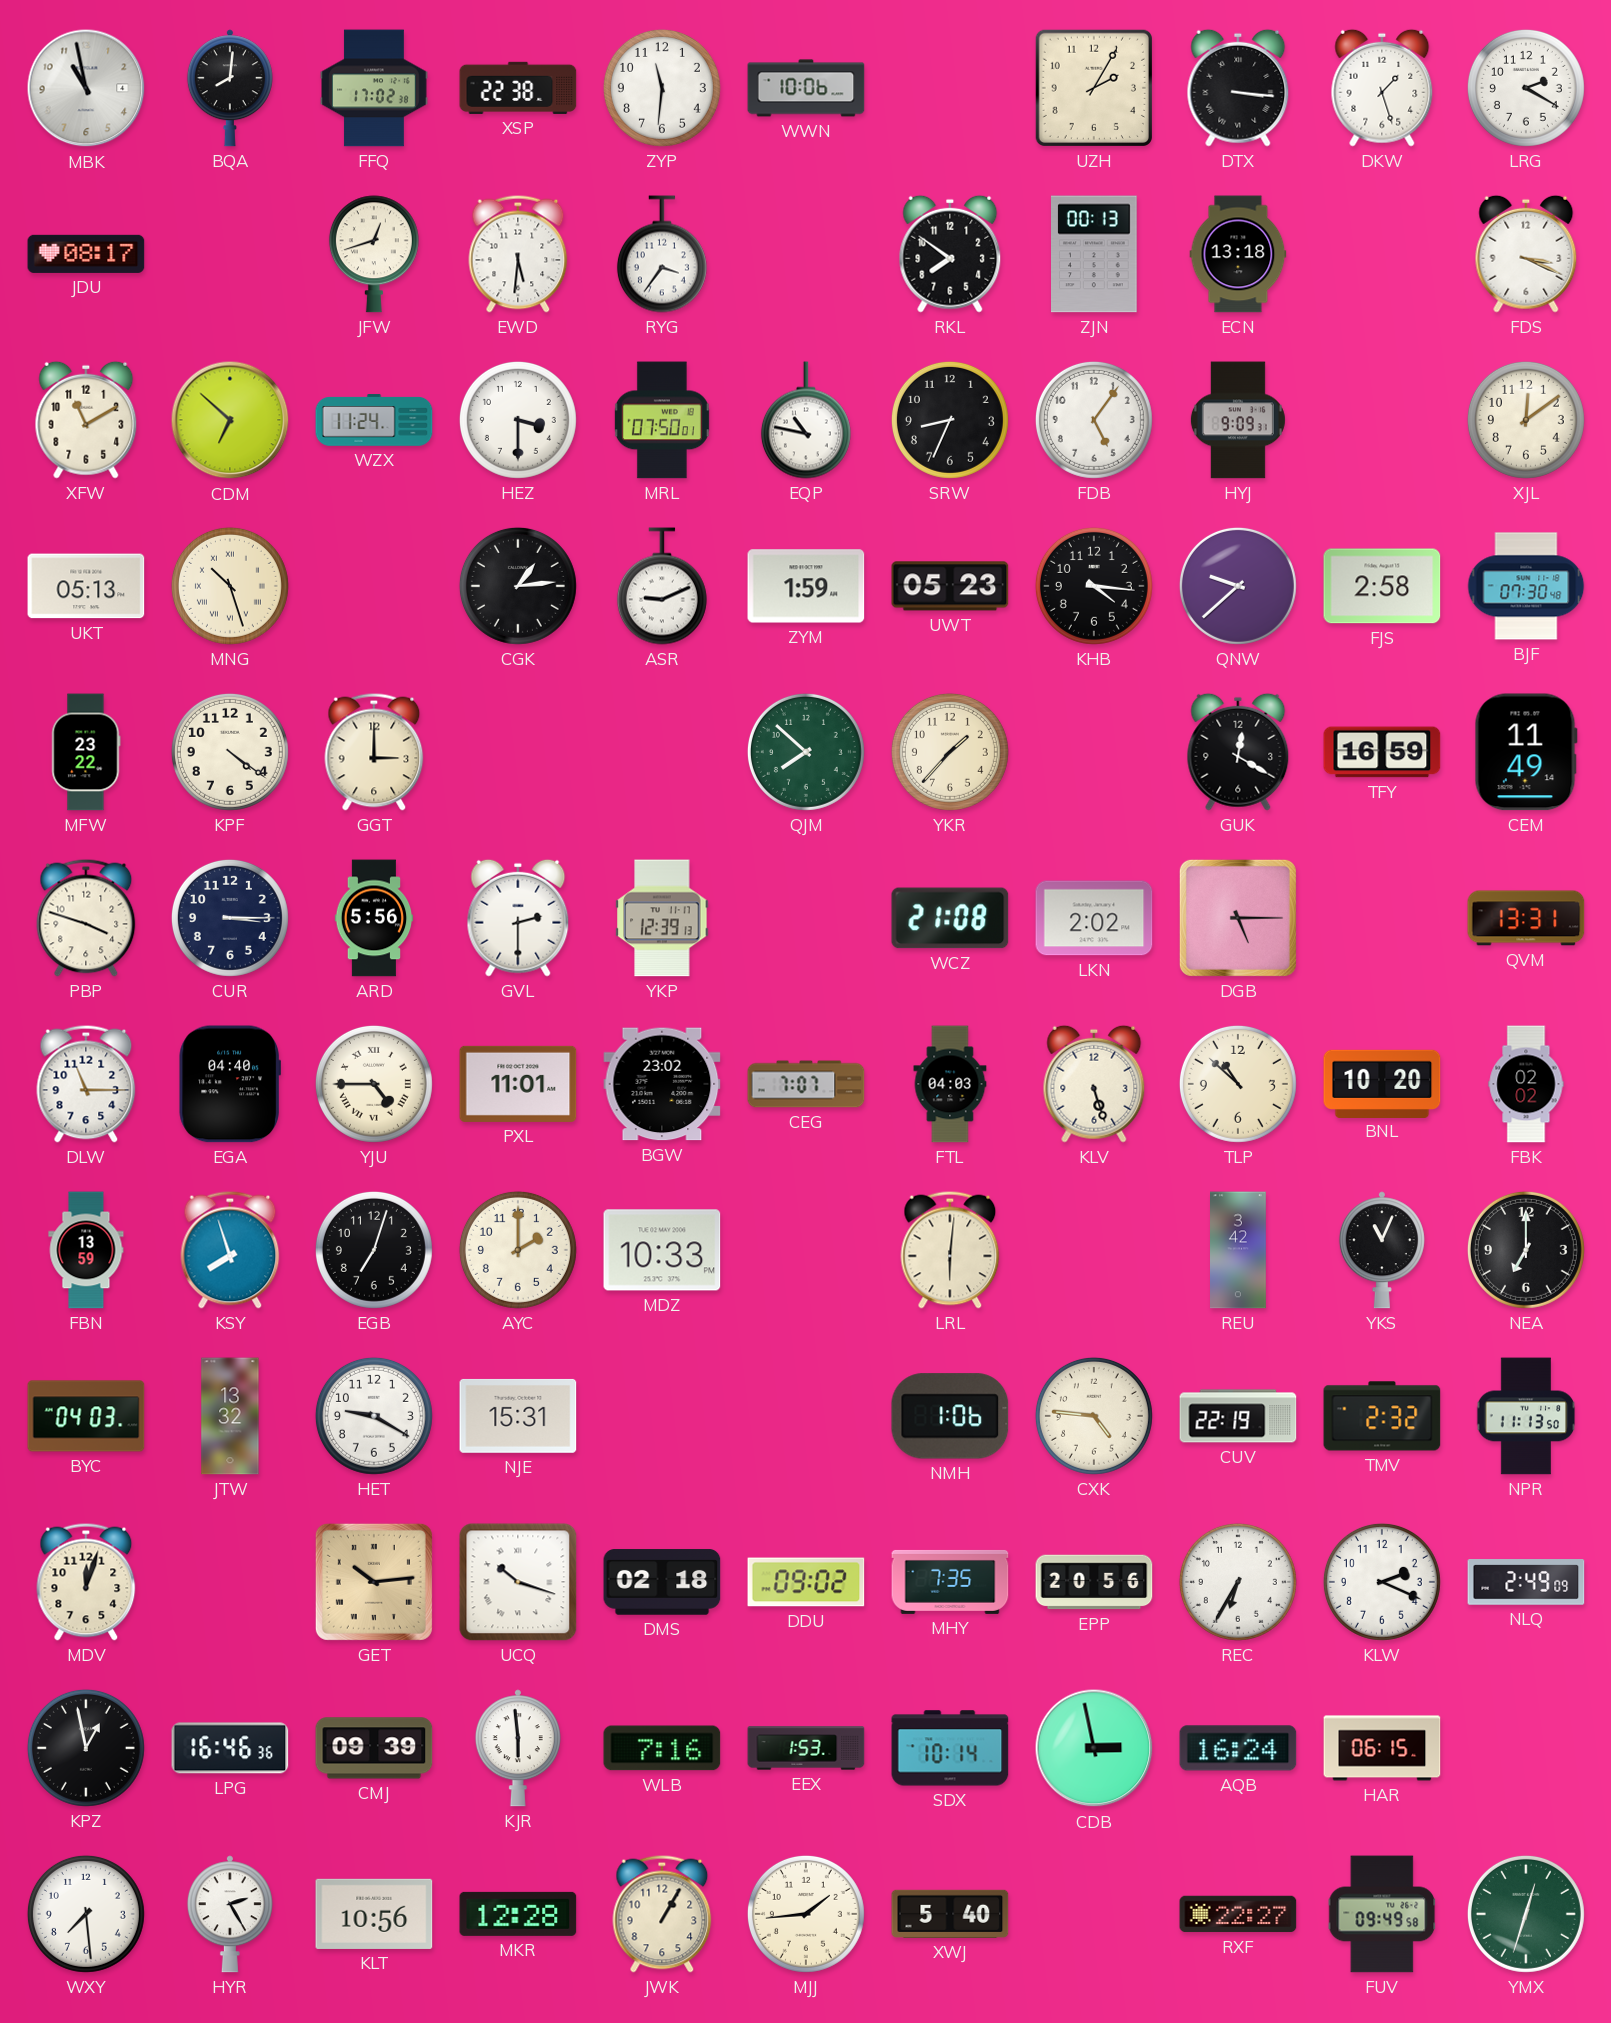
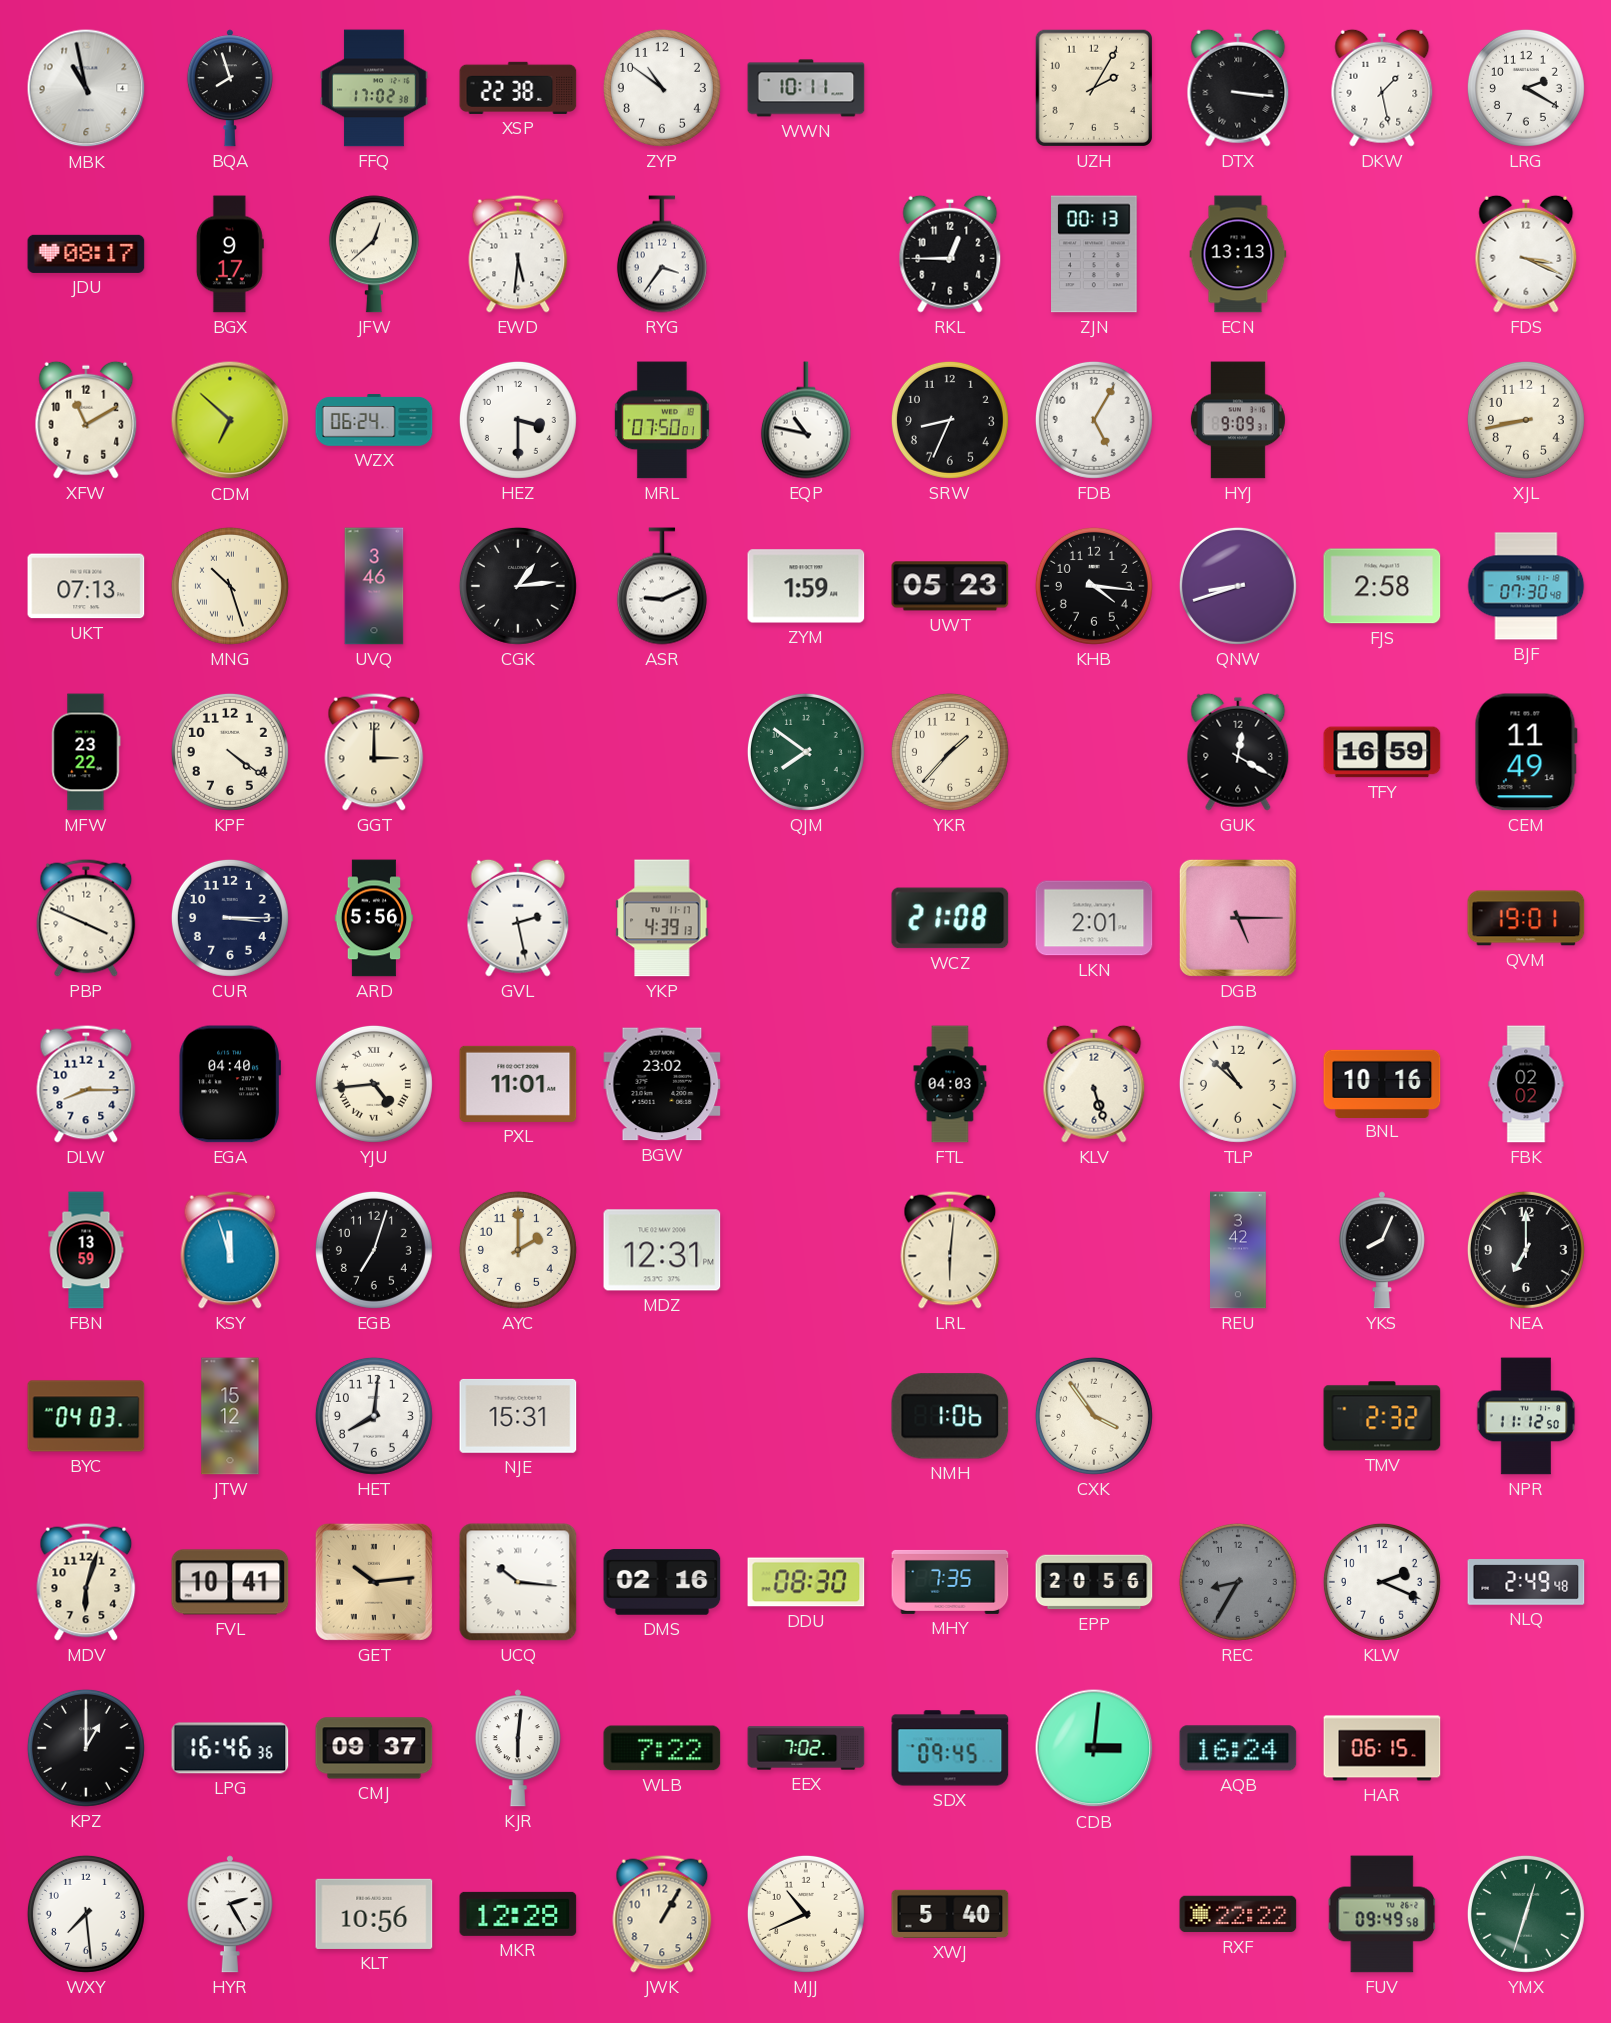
BQA: 8:01 -> 7:57 (230, 88)
ZYP: 11:31 -> 10:51 (662, 88)
WWN: 10:06 -> 10:11 (806, 88)
DKW: 1:27 -> 1:28 (1382, 88)
BGX: none -> 9:17 (230, 254)
JFW: 12:42 -> 12:38 (374, 254)
RKL: 7:51 -> 12:45 (950, 254)
ECN: 13:18 -> 13:13 (1238, 254)
WZX: 11:24 -> 06:24 (374, 420)
FDB: 5:06 -> 5:05 (1094, 420)
XJL: 12:09 -> 8:43 (1526, 420)
UKT: 05:13 -> 07:13 (86, 586)
UVQ: none -> 3:46 (374, 586)
QNW: 9:38 -> 8:42 (1238, 586)
QJM: 7:52 -> 7:51 (806, 752)
PBP: 3:48 -> 3:49 (86, 918)
GVL: 2:30 -> 2:28 (518, 918)
YKP: 12:39 -> 4:39 (662, 918)
LKN: 2:02 -> 2:01 (1094, 918)
QVM: 13:31 -> 19:01 (1526, 918)
DLW: 11:15 -> 8:15 (86, 1084)
YJU: 4:45 -> 4:44 (374, 1084)
CEG: 7:07 -> none (806, 1084)
BNL: 10:20 -> 10:16 (1382, 1083)
KSY: 7:57 -> 11:57 (230, 1250)
MDZ: 10:33 -> 12:31 (662, 1250)
YKS: 11:04 -> 8:04 (1382, 1250)
JTW: 13:32 -> 15:12 (230, 1416)
HET: 9:20 -> 8:01 (374, 1416)
CXK: 4:46 -> 3:54 (1094, 1416)
CUV: 22:19 -> none (1238, 1416)
NPR: 11:13 -> 11:12 (1526, 1416)
MDV: 12:03 -> 6:03 (86, 1582)
FVL: none -> 10:41 (230, 1582)
UCQ: 10:18 -> 10:16 (518, 1582)
DMS: 02:18 -> 02:16 (662, 1582)
DDU: 09:02 -> 08:30 (806, 1582)
REC: 6:35 -> 8:35 (1238, 1582)
REC dial: white -> grey (1238, 1582)
NLQ: 2:49:09 -> 2:49:48 (1526, 1582)
KPZ: 12:58 -> 1:00 (86, 1748)
CMJ: 09:39 -> 09:37 (374, 1748)
KJR: 5:59 -> 6:01 (518, 1748)
WLB: 7:16 -> 7:22 (662, 1748)
EEX: 1:53 -> 7:02 (806, 1748)
SDX: 10:14 -> 09:45 (950, 1748)
CDB: 2:58 -> 3:01 (1094, 1748)
MJJ: 1:44 -> 10:41 (806, 1914)
RXF: 22:27 -> 22:22 (1238, 1914)
